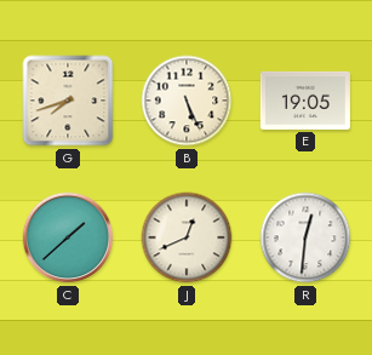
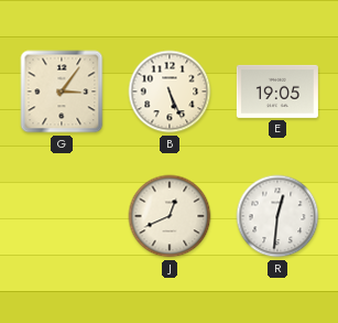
G: 7:42 -> 3:06 (62, 91)
C: 1:38 -> none (68, 237)
